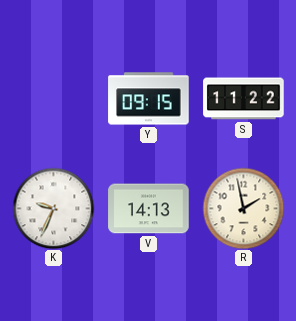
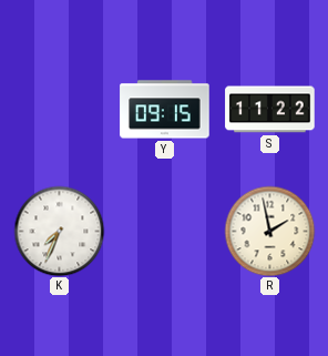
K: 9:34 -> 7:34 (59, 231)
V: 14:13 -> none (149, 209)
